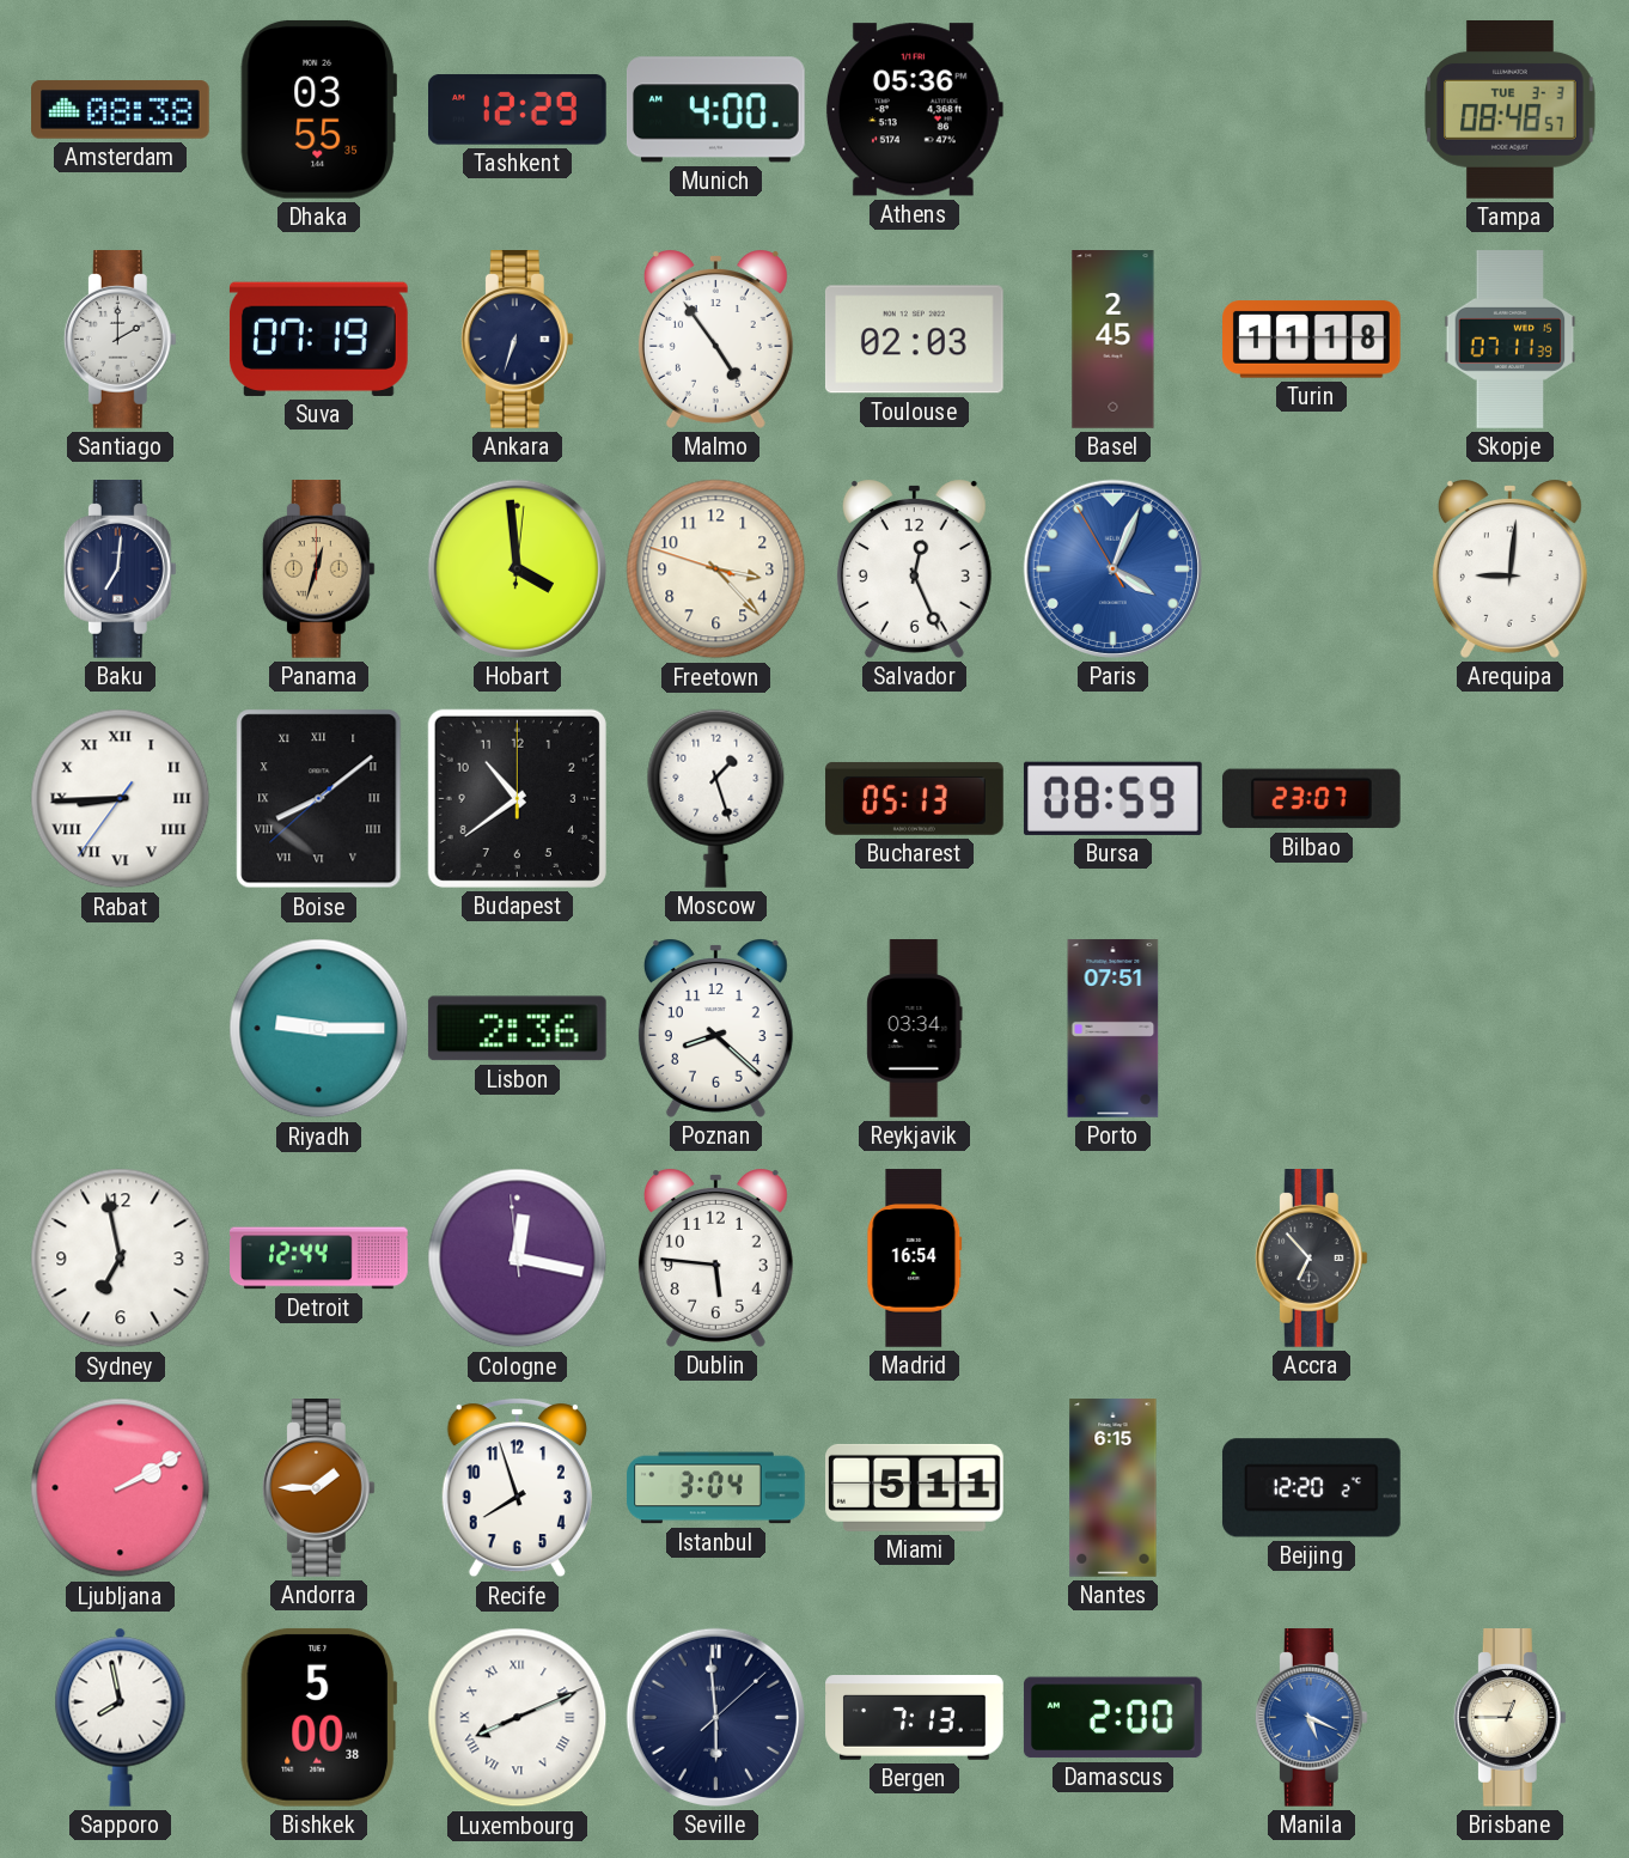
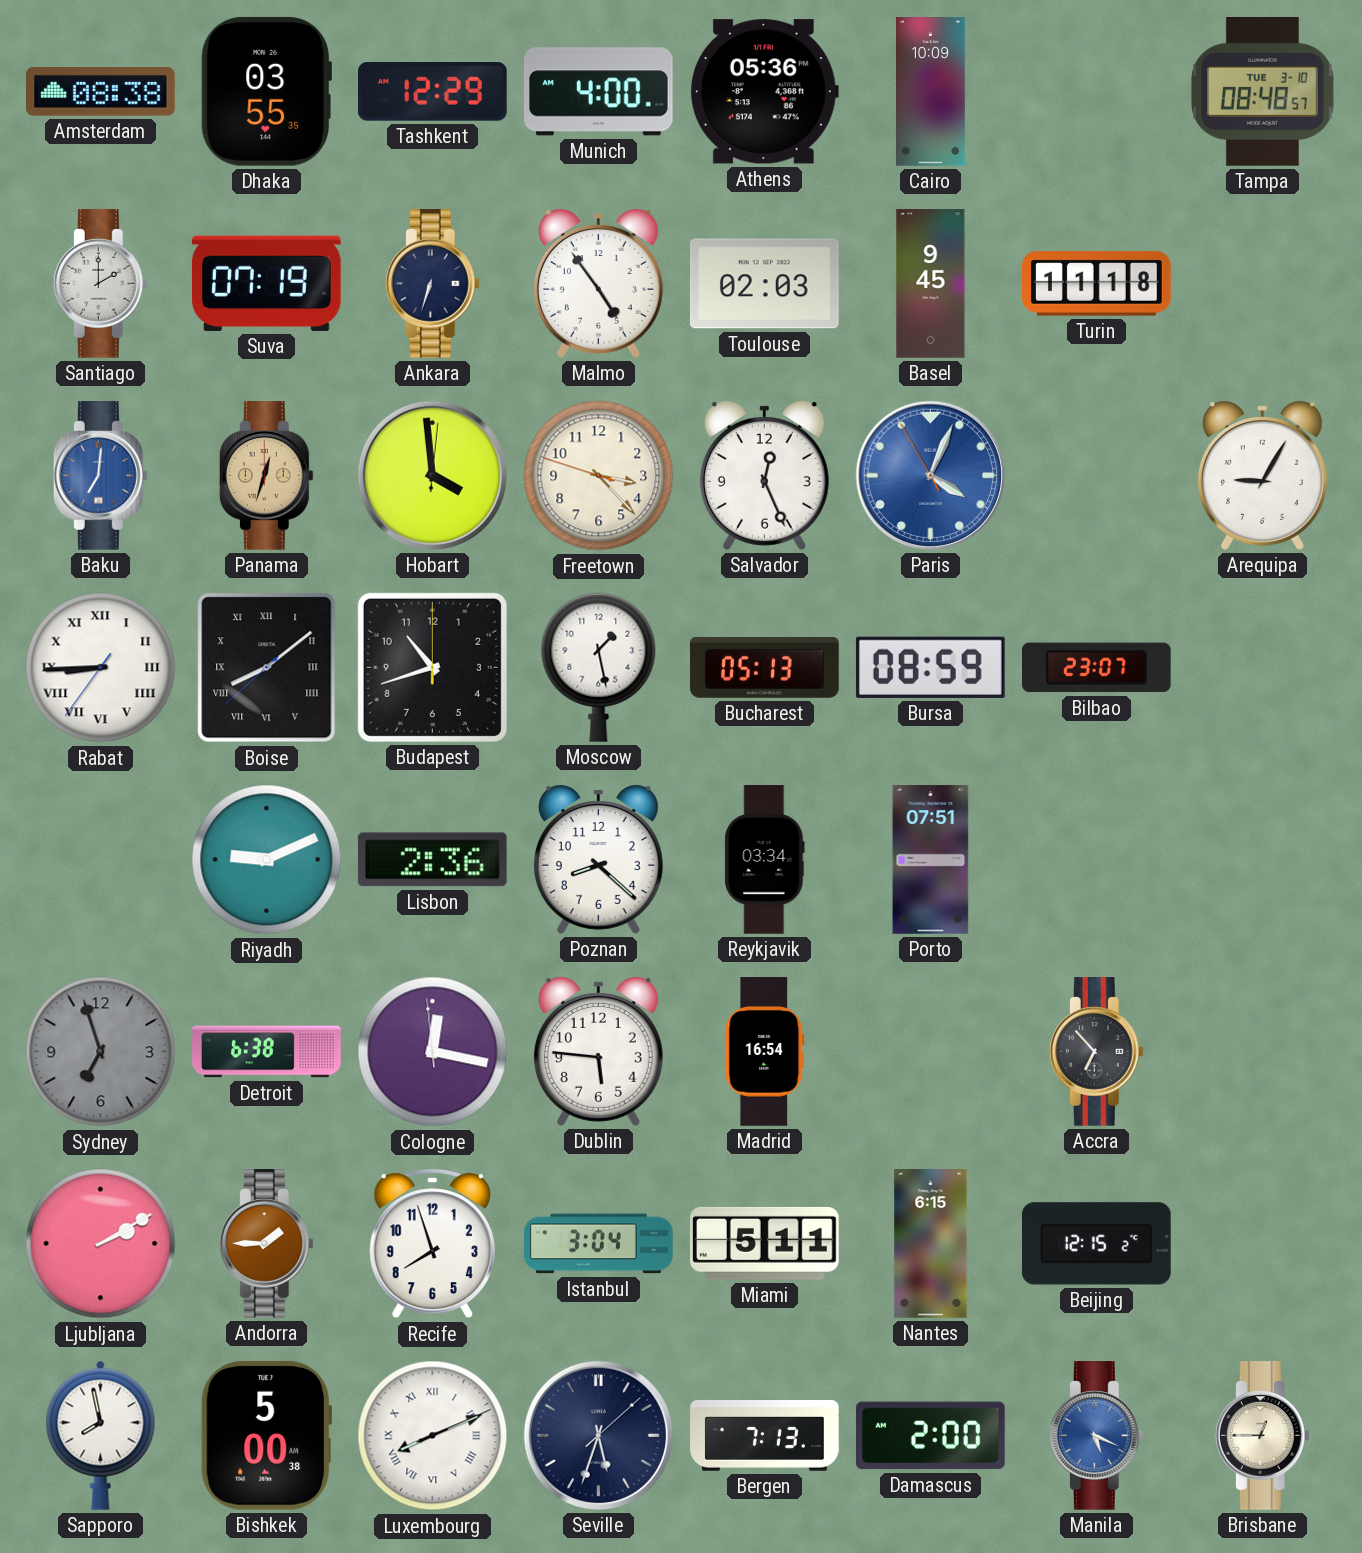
Cairo: none -> 10:09 (930, 92)
Tampa date: TUE 3-3 -> TUE 3-10 (1263, 92)
Basel: 2:45 -> 9:45 (931, 284)
Skopje: 07:11 -> none (1511, 340)
Baku dial: navy -> blue (100, 476)
Arequipa: 9:01 -> 9:05 (1262, 475)
Budapest: 10:39 -> 10:42 (432, 667)
Moscow: 1:27 -> 1:28 (599, 667)
Riyadh: 9:15 -> 9:11 (267, 860)
Sydney: 6:58 -> 6:57 (101, 1052)
Sydney dial: white -> grey (101, 1052)
Detroit: 12:44 -> 6:38 (267, 1052)
Beijing: 12:20 -> 12:15 (1097, 1244)
Seville: 5:59 -> 5:33 (598, 1435)
